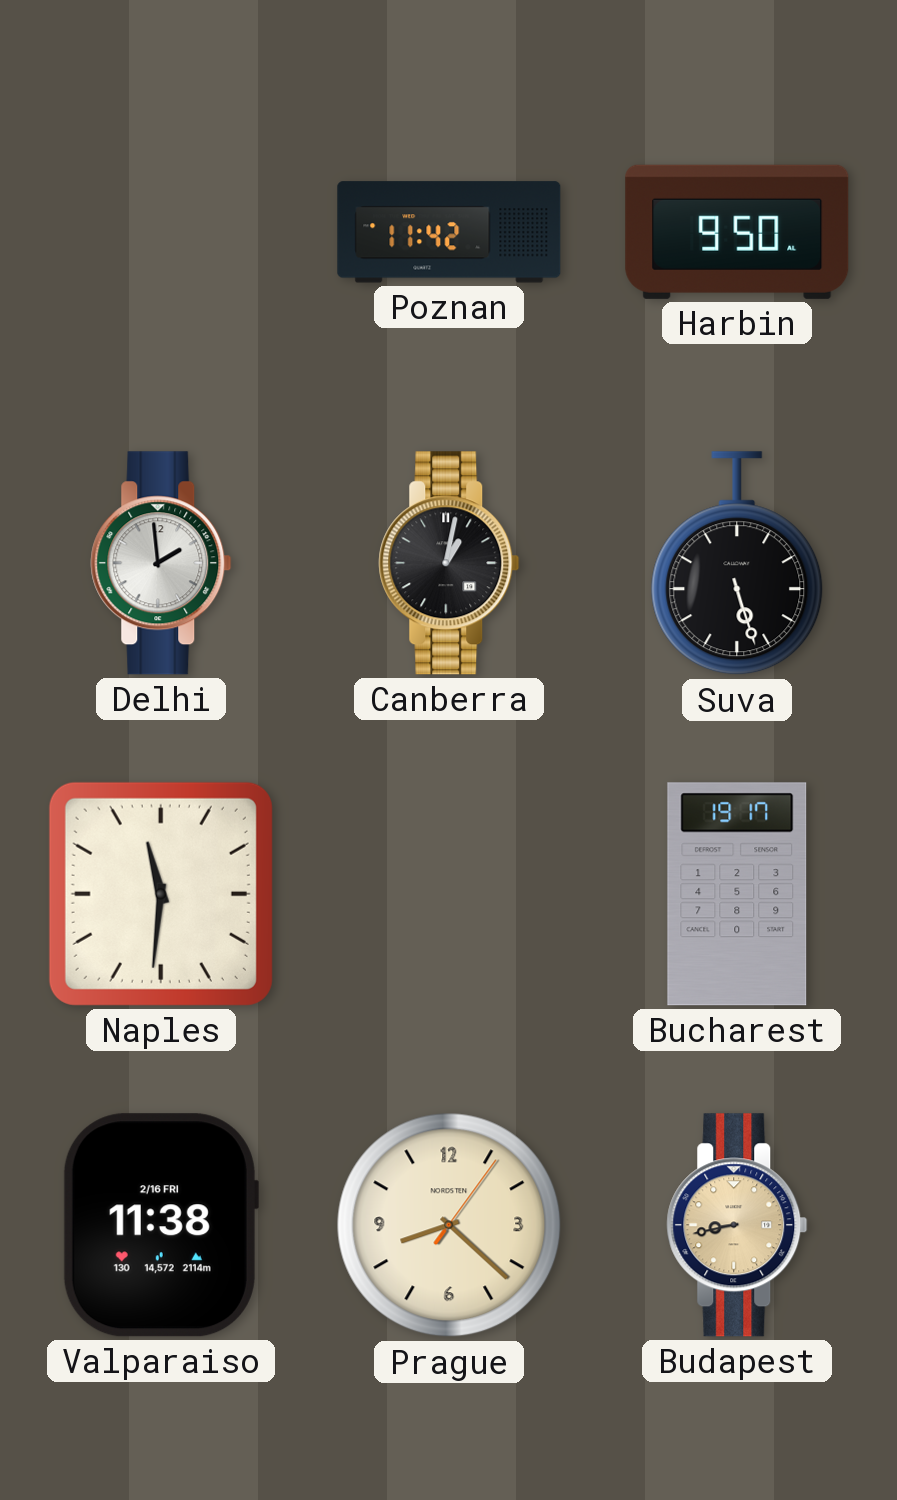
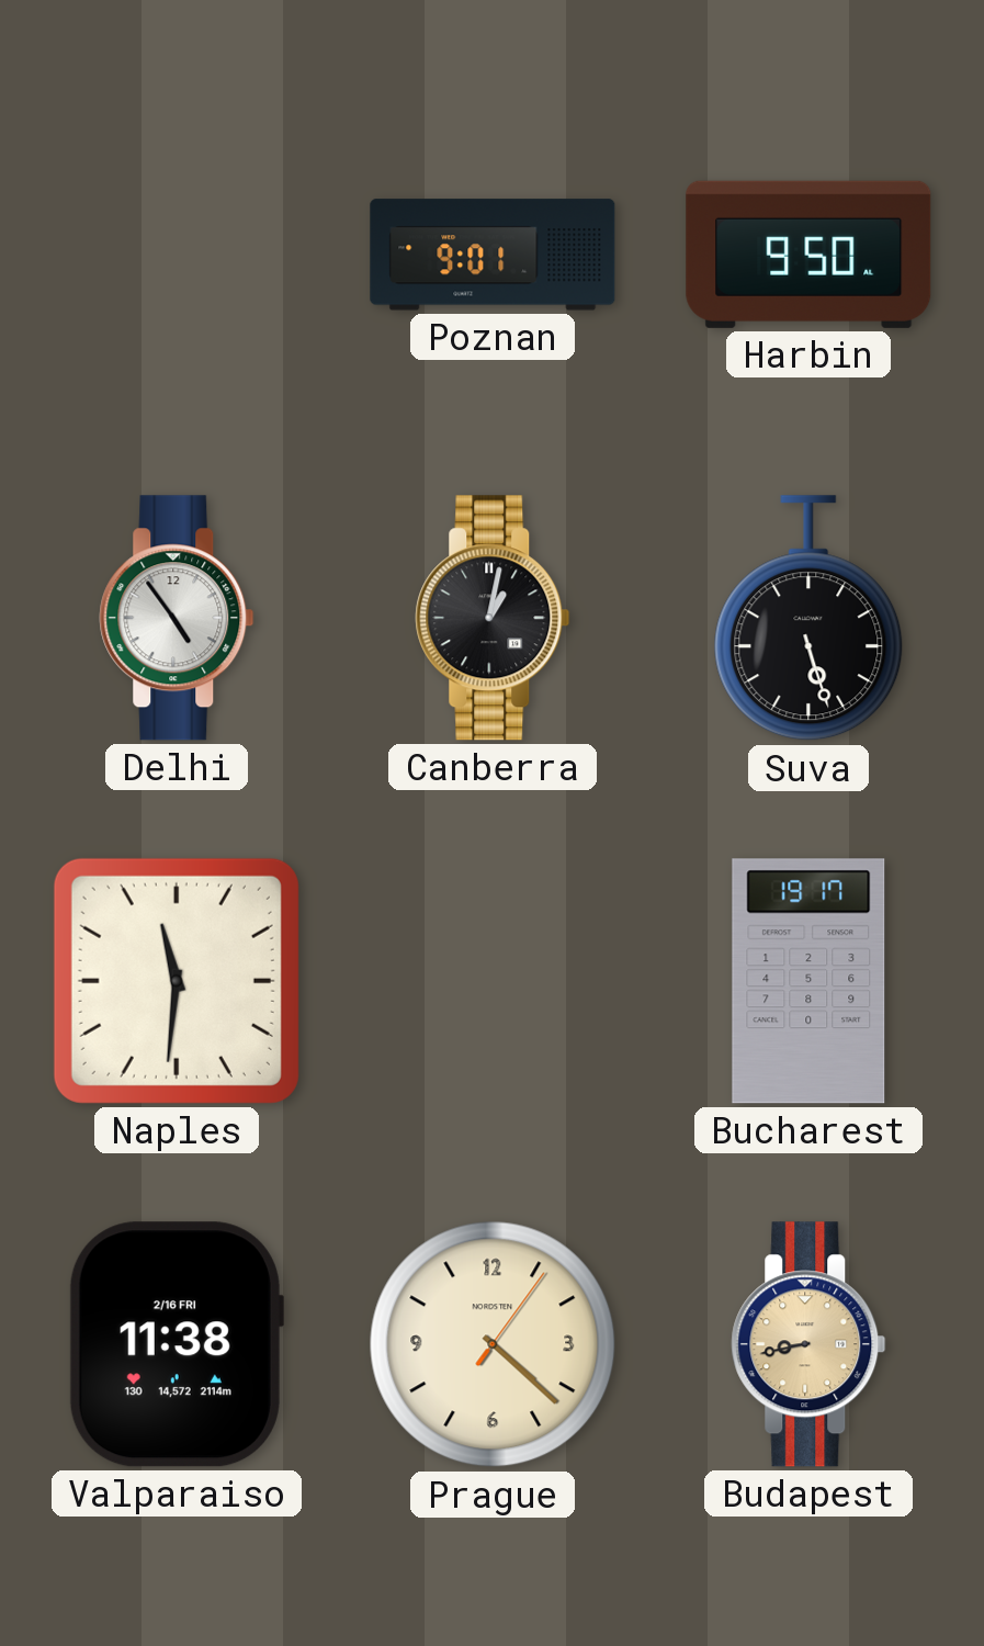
Poznan: 11:42 -> 9:01 (493, 255)
Delhi: 1:59 -> 4:54 (177, 618)
Prague: 8:22 -> 4:22 (493, 1344)
